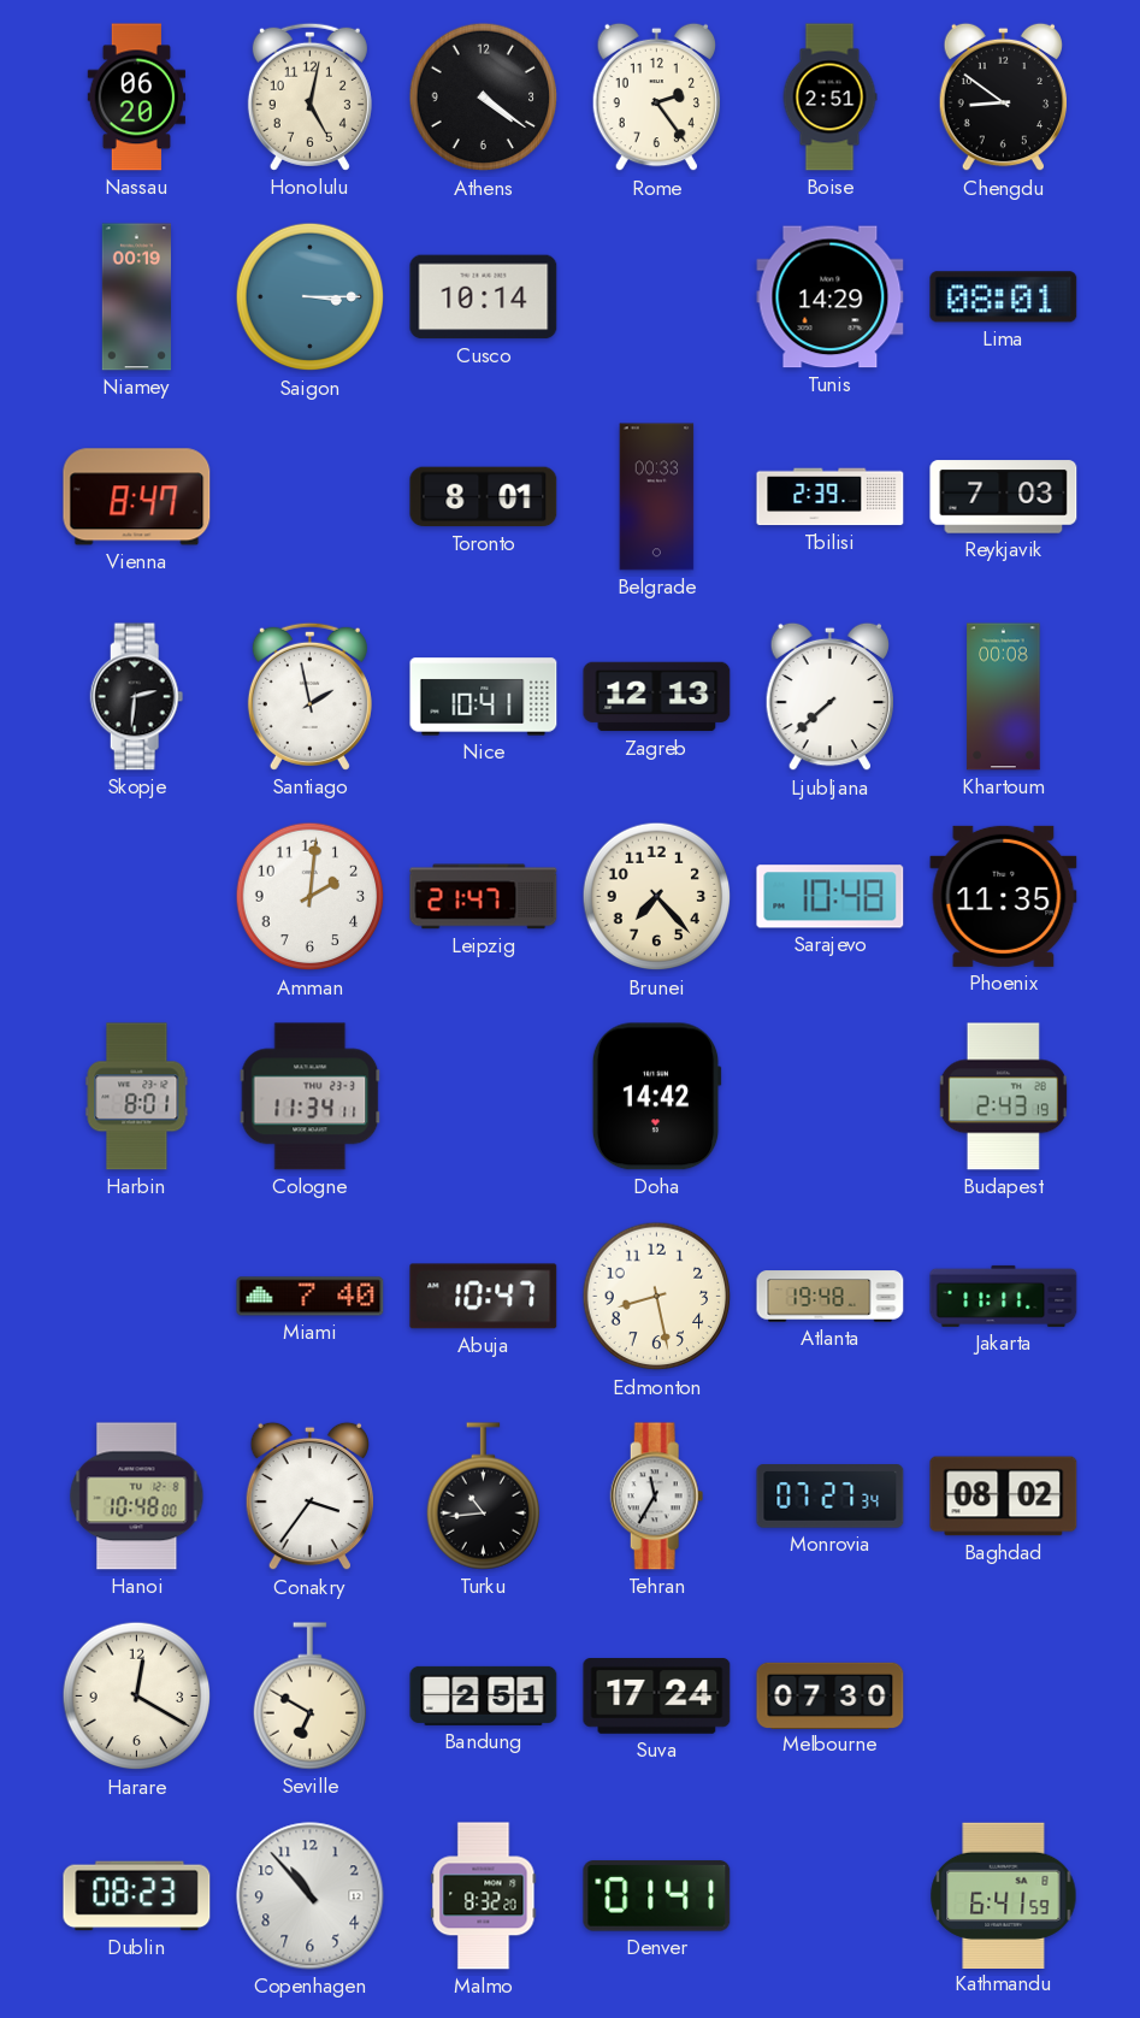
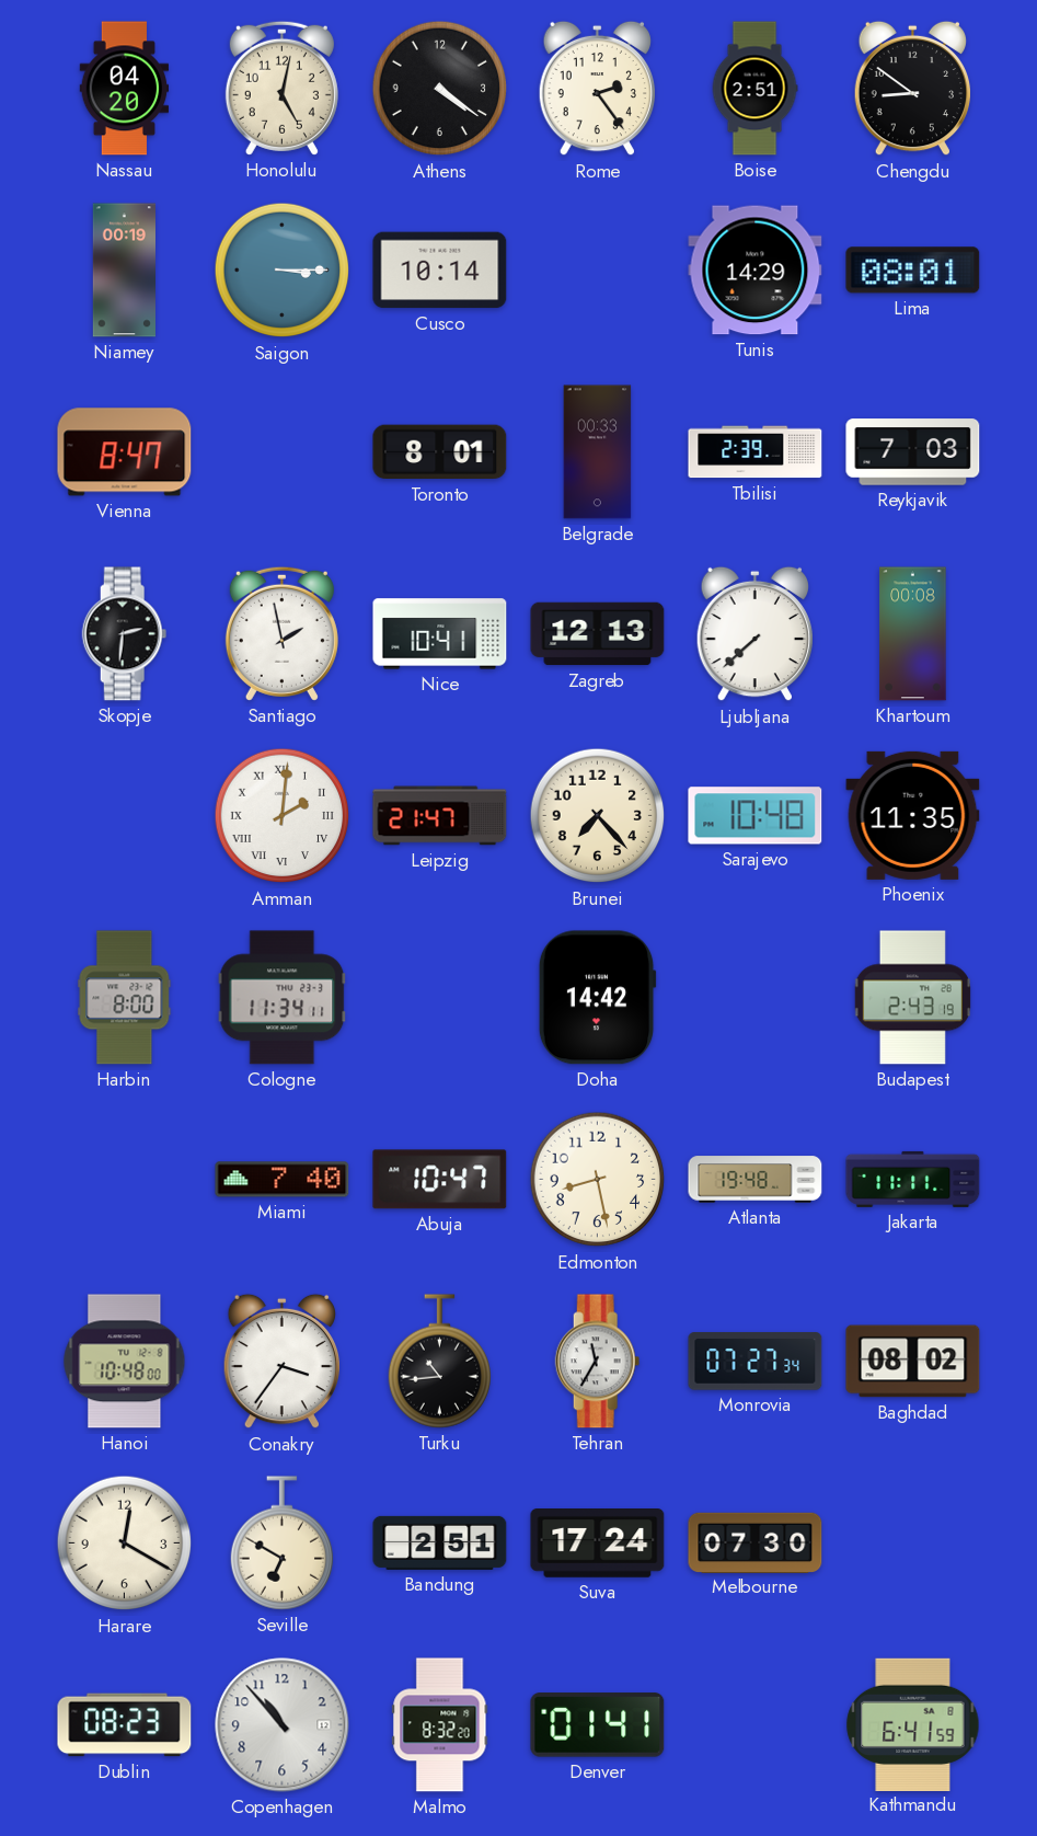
Nassau: 06:20 -> 04:20 (125, 89)
Amman numerals: Arabic -> Roman (283, 816)
Harbin: 8:01 -> 8:00 (125, 998)
